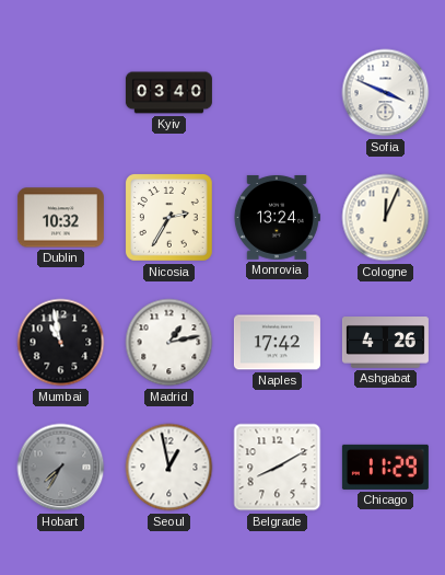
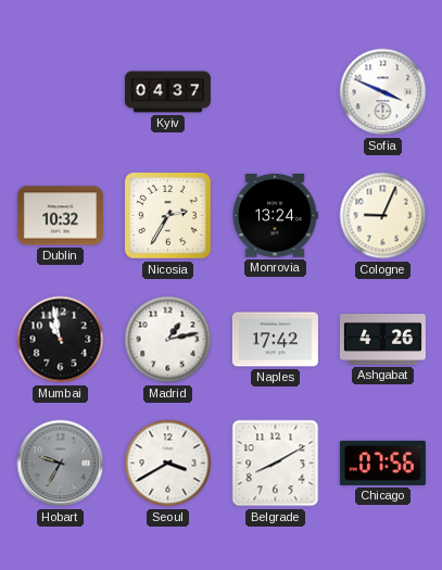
Kyiv: 03:40 -> 04:37 (167, 92)
Cologne: 12:04 -> 9:04 (383, 216)
Hobart: 7:35 -> 9:35 (61, 464)
Seoul: 12:58 -> 3:40 (168, 464)
Chicago: 11:29 -> 07:56 (382, 463)
